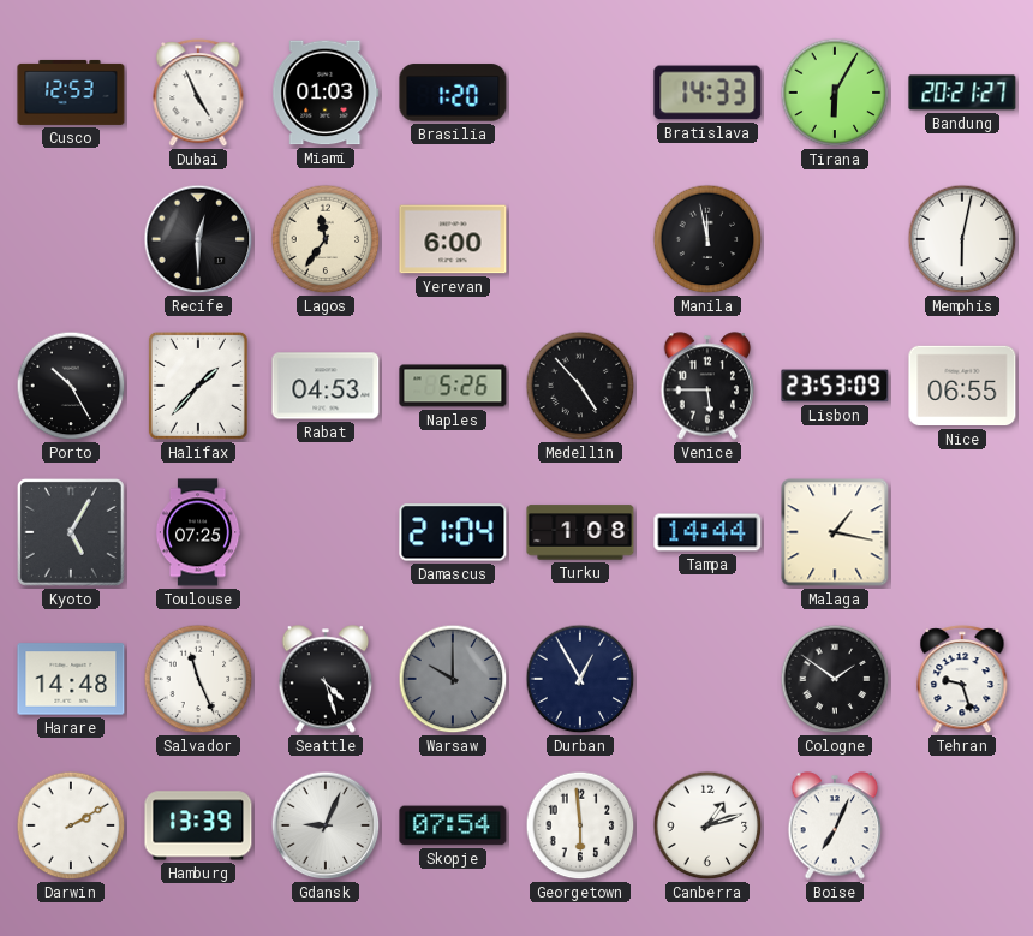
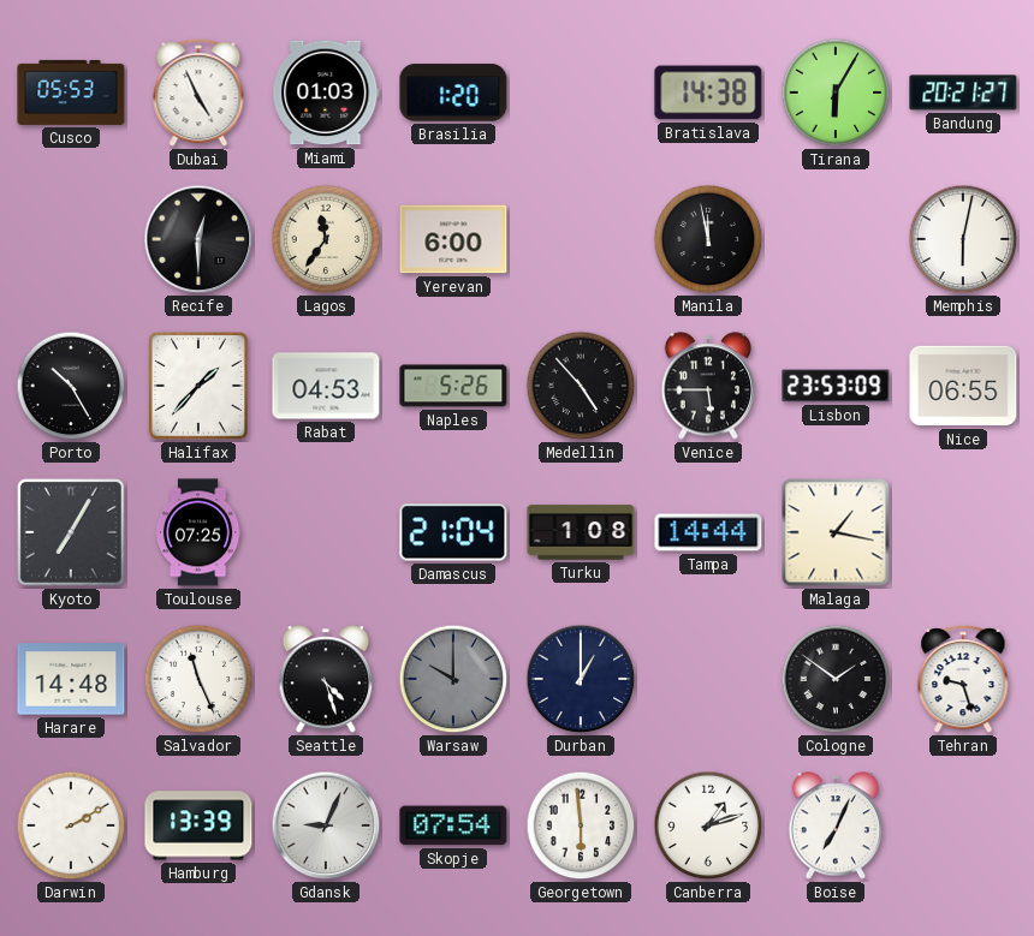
Cusco: 12:53 -> 05:53 (71, 93)
Bratislava: 14:33 -> 14:38 (708, 93)
Kyoto: 5:05 -> 7:05 (71, 532)
Durban: 12:55 -> 1:00 (581, 679)
